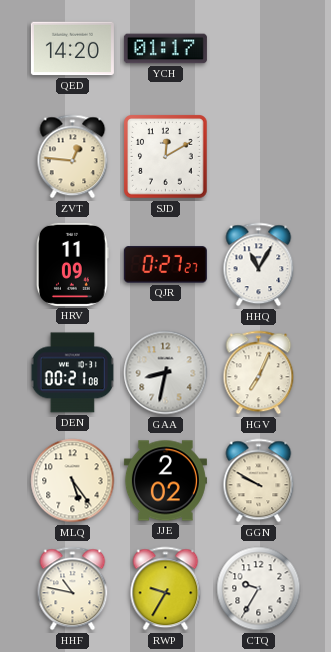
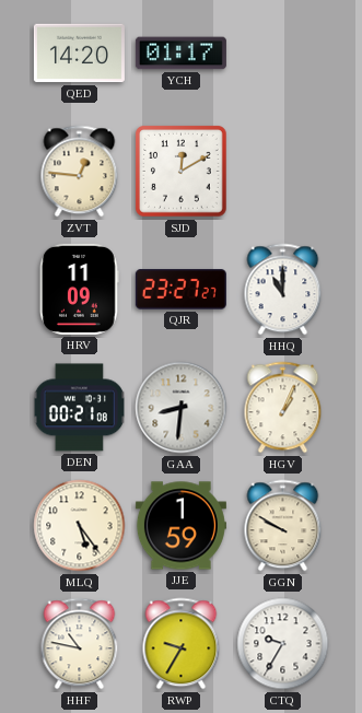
QJR: 0:27 -> 23:27 (180, 290)
HHQ: 11:05 -> 11:00 (283, 290)
GAA: 8:32 -> 8:31 (182, 408)
HGV: 7:04 -> 1:04 (283, 408)
JJE: 2:02 -> 1:59 (180, 526)
